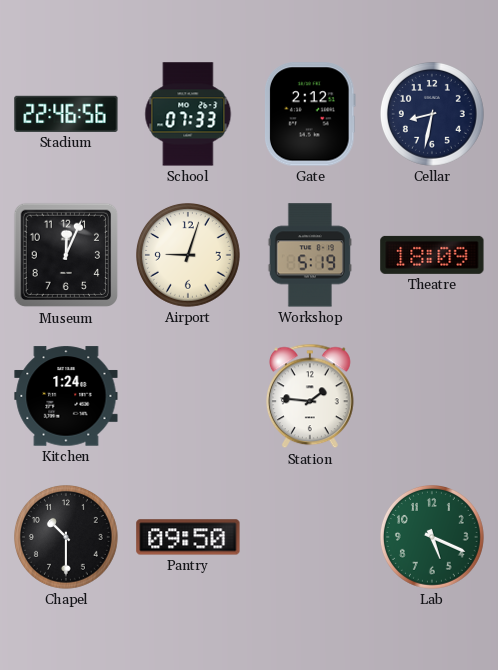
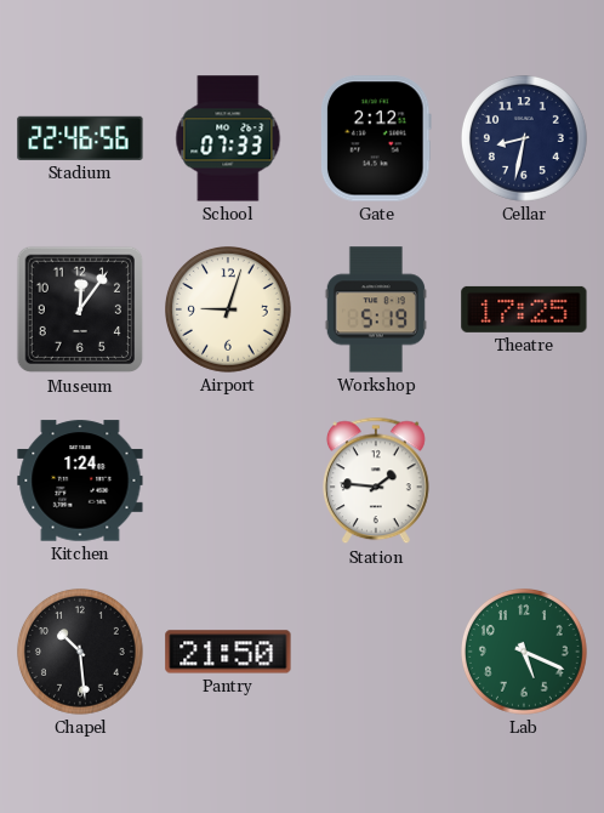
Museum: 12:04 -> 12:06 (80, 309)
Theatre: 18:09 -> 17:25 (524, 309)
Chapel: 10:30 -> 10:29 (81, 653)
Pantry: 09:50 -> 21:50 (228, 652)
